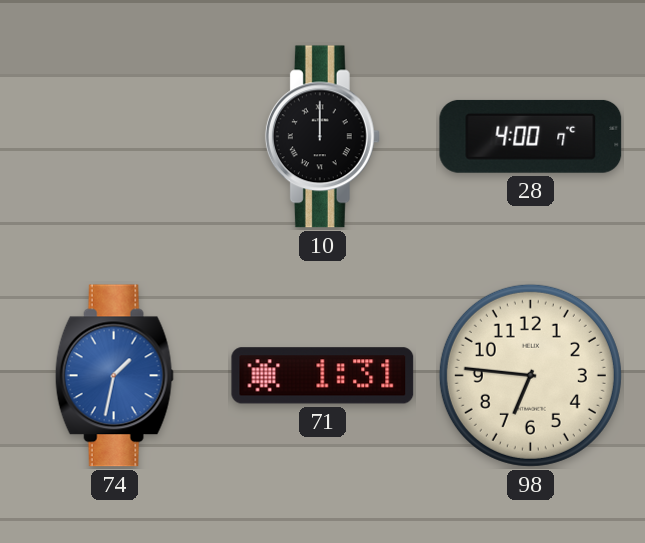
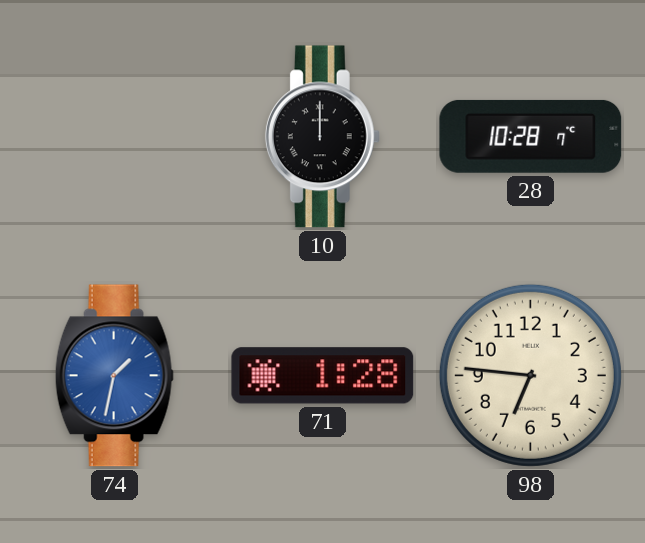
28: 4:00 -> 10:28 (531, 136)
71: 1:31 -> 1:28 (323, 376)
